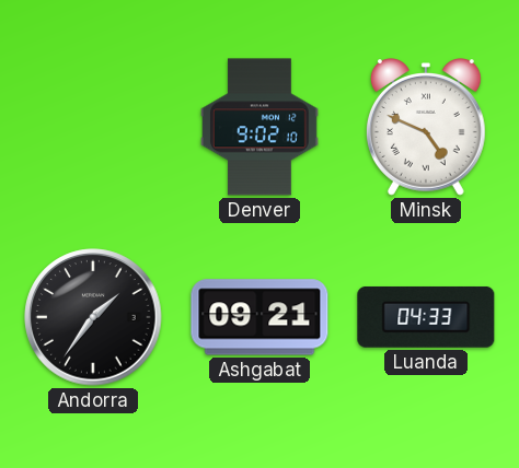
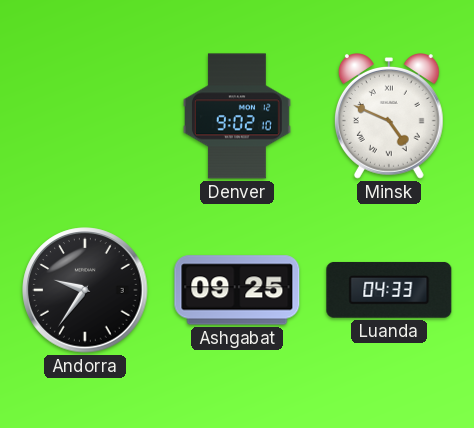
Andorra: 1:36 -> 9:36 (85, 290)
Ashgabat: 09:21 -> 09:25 (237, 290)
